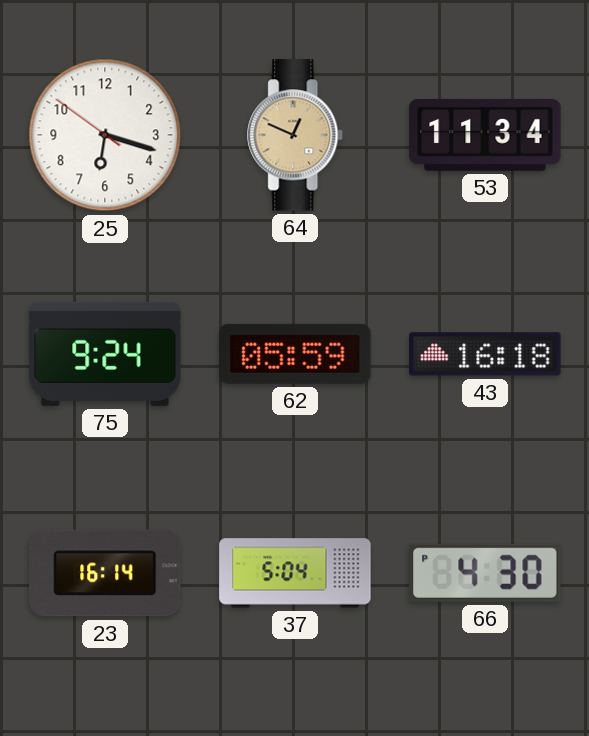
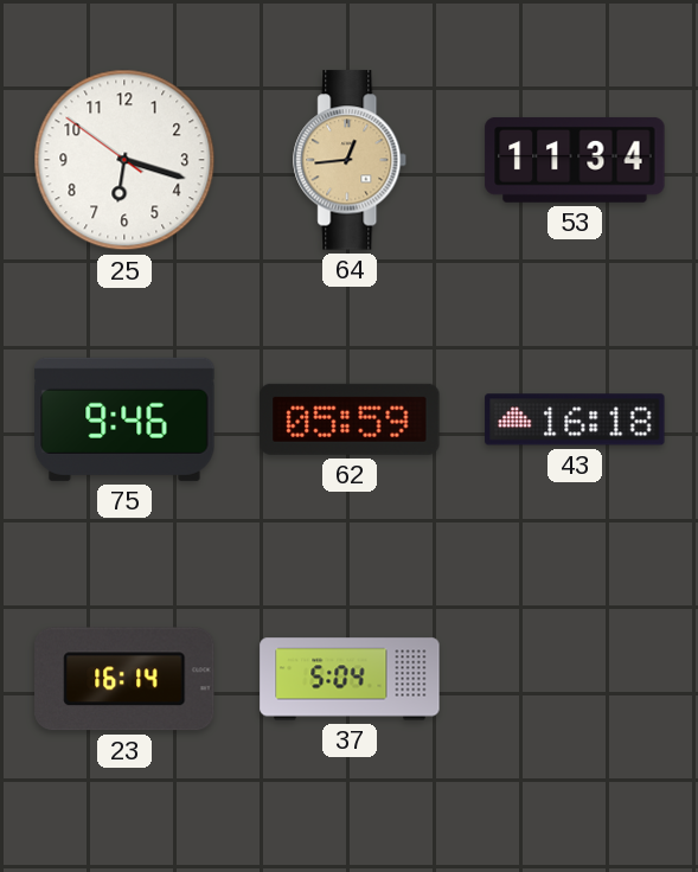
64: 12:49 -> 12:44 (351, 160)
75: 9:24 -> 9:46 (124, 419)
66: 4:30 -> none (485, 573)
